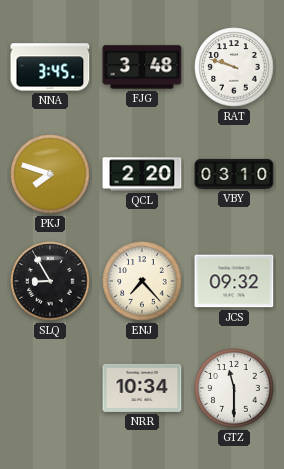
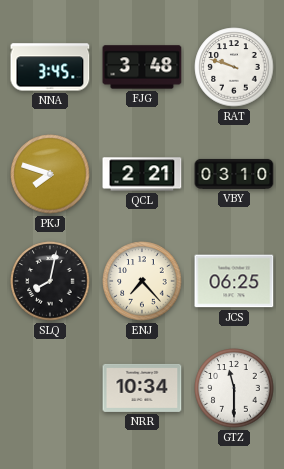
QCL: 2:20 -> 2:21 (142, 174)
SLQ: 8:55 -> 8:02 (50, 281)
JCS: 09:32 -> 06:25 (234, 281)
